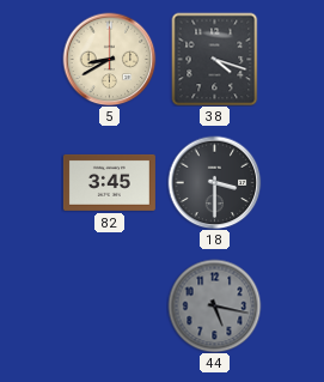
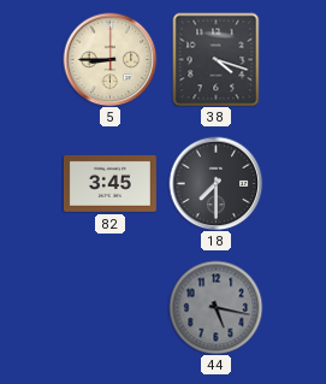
5: 8:40 -> 8:45 (109, 59)
18: 3:30 -> 7:30 (215, 183)
